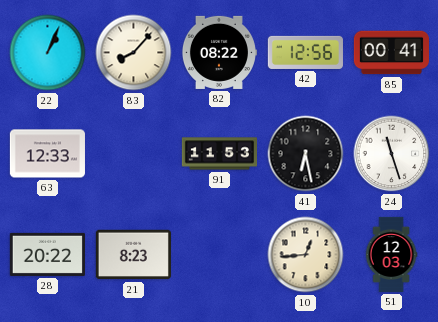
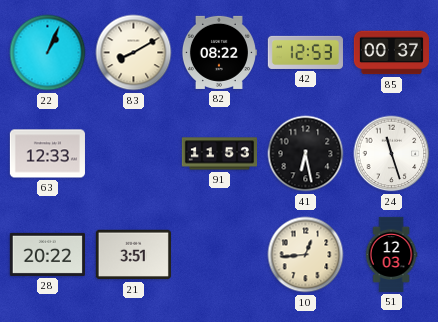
83: 8:07 -> 8:10 (134, 53)
42: 12:56 -> 12:53 (305, 52)
85: 00:41 -> 00:37 (391, 53)
21: 8:23 -> 3:51 (133, 255)
